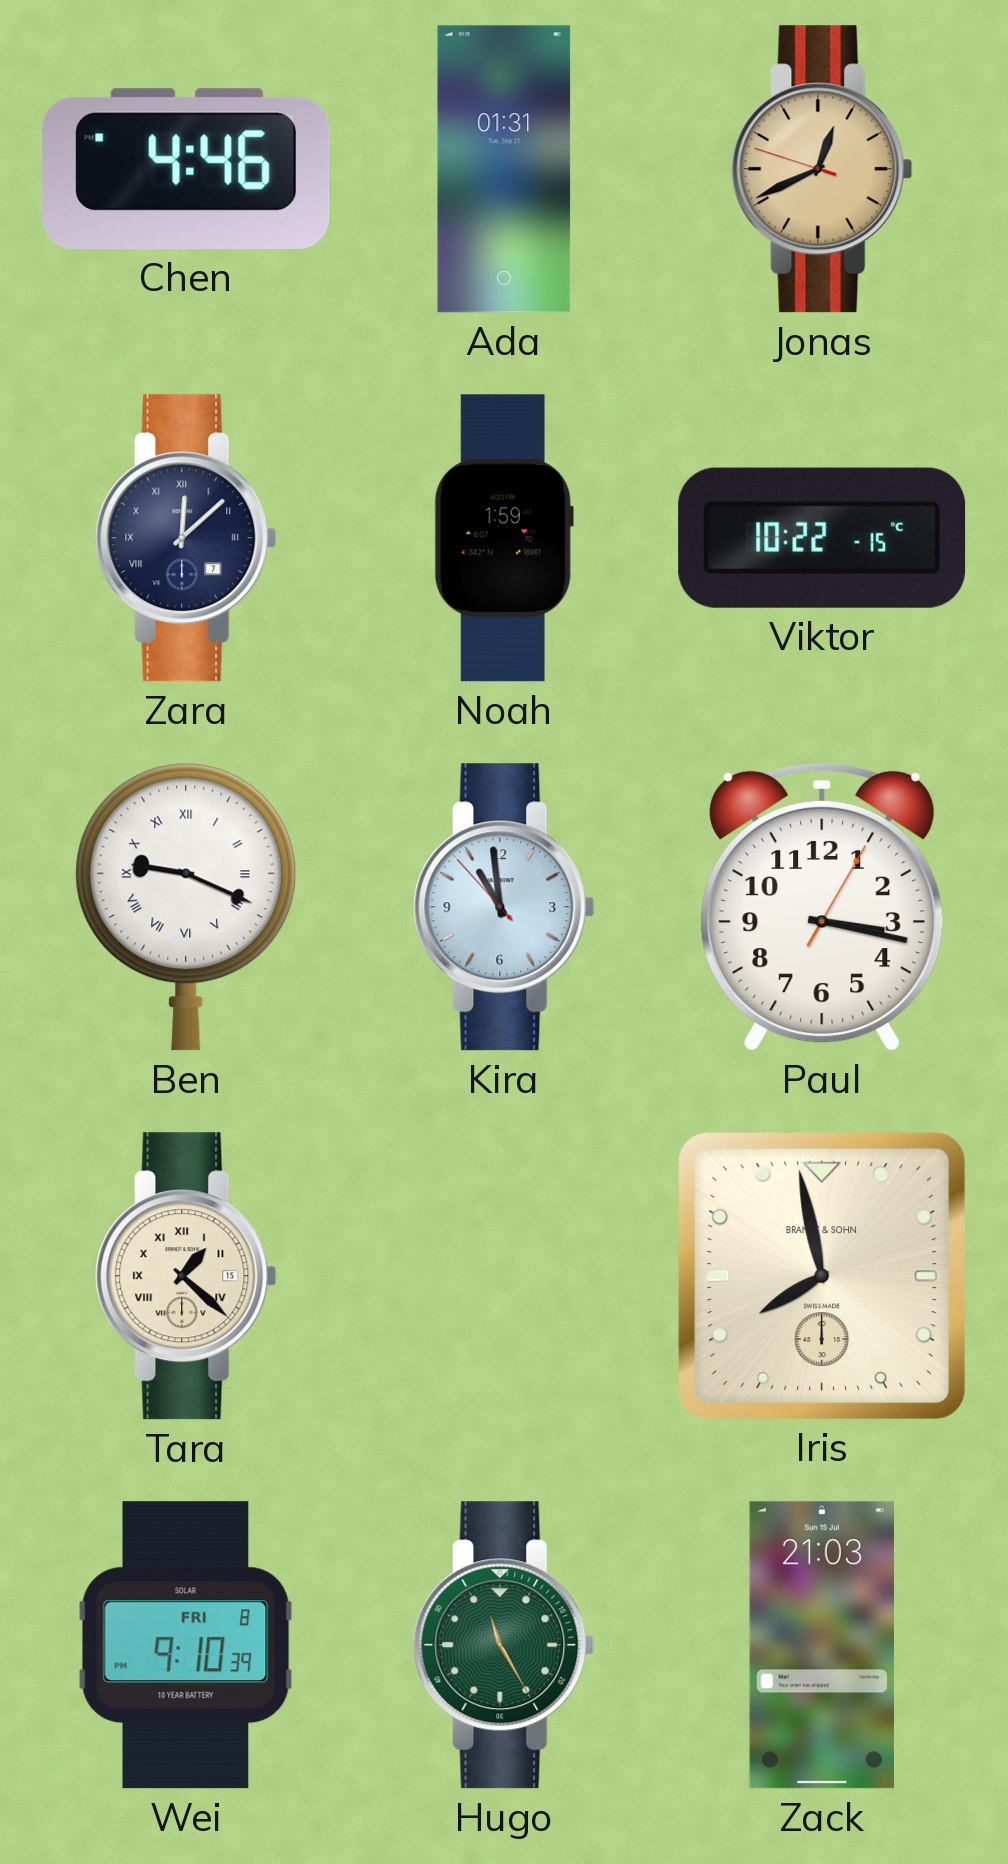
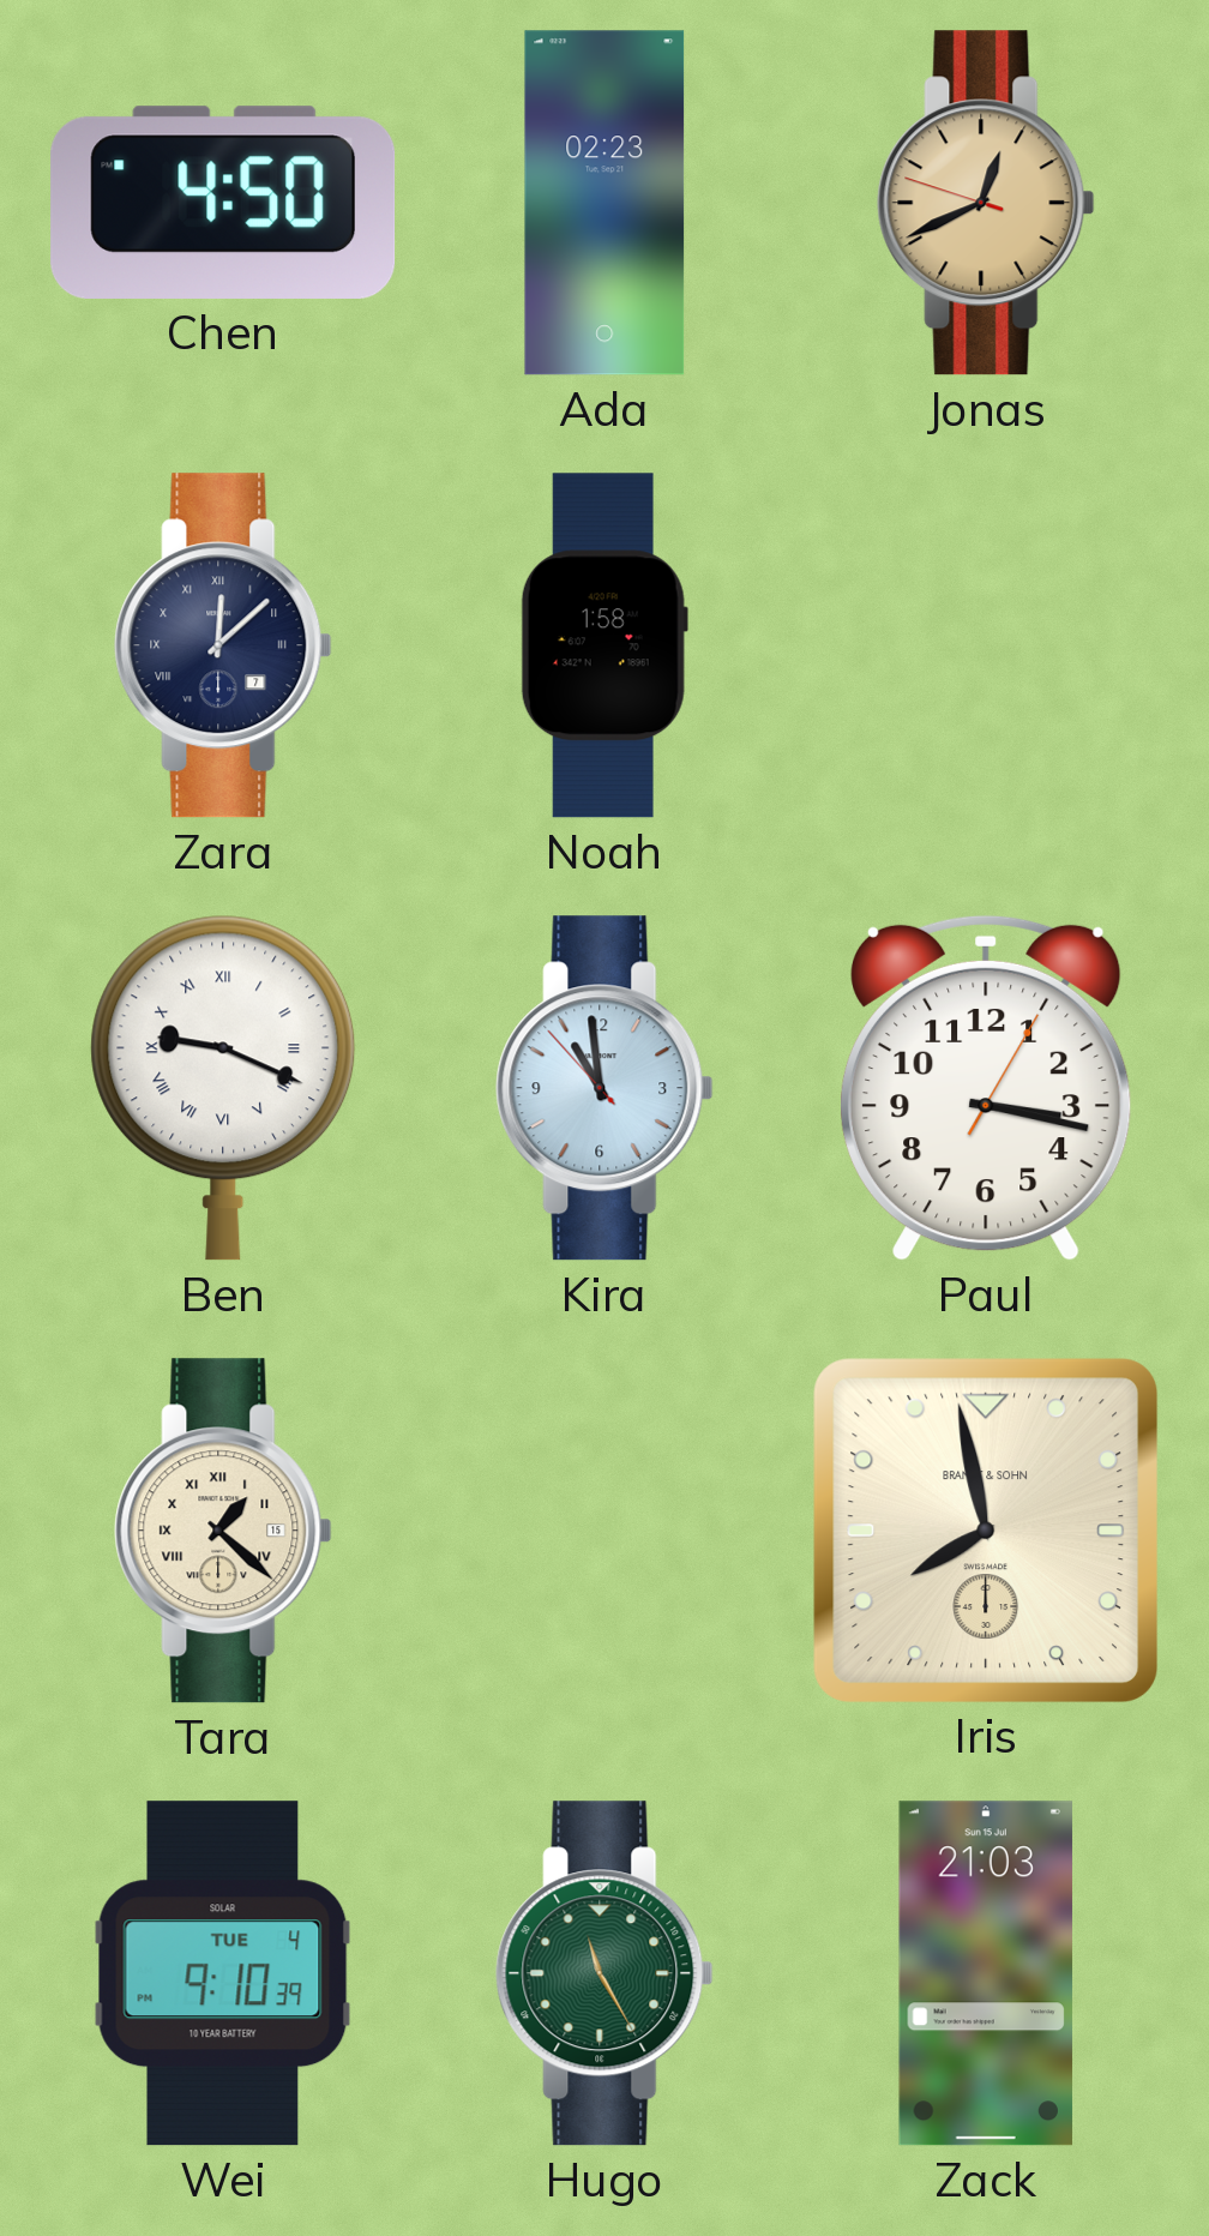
Chen: 4:46 -> 4:50 (223, 203)
Ada: 01:31 -> 02:23 (604, 203)
Noah: 1:59 -> 1:58 (604, 645)
Viktor: 10:22 -> none (822, 538)
Wei date: FRI 8 -> TUE 4 (223, 1973)
